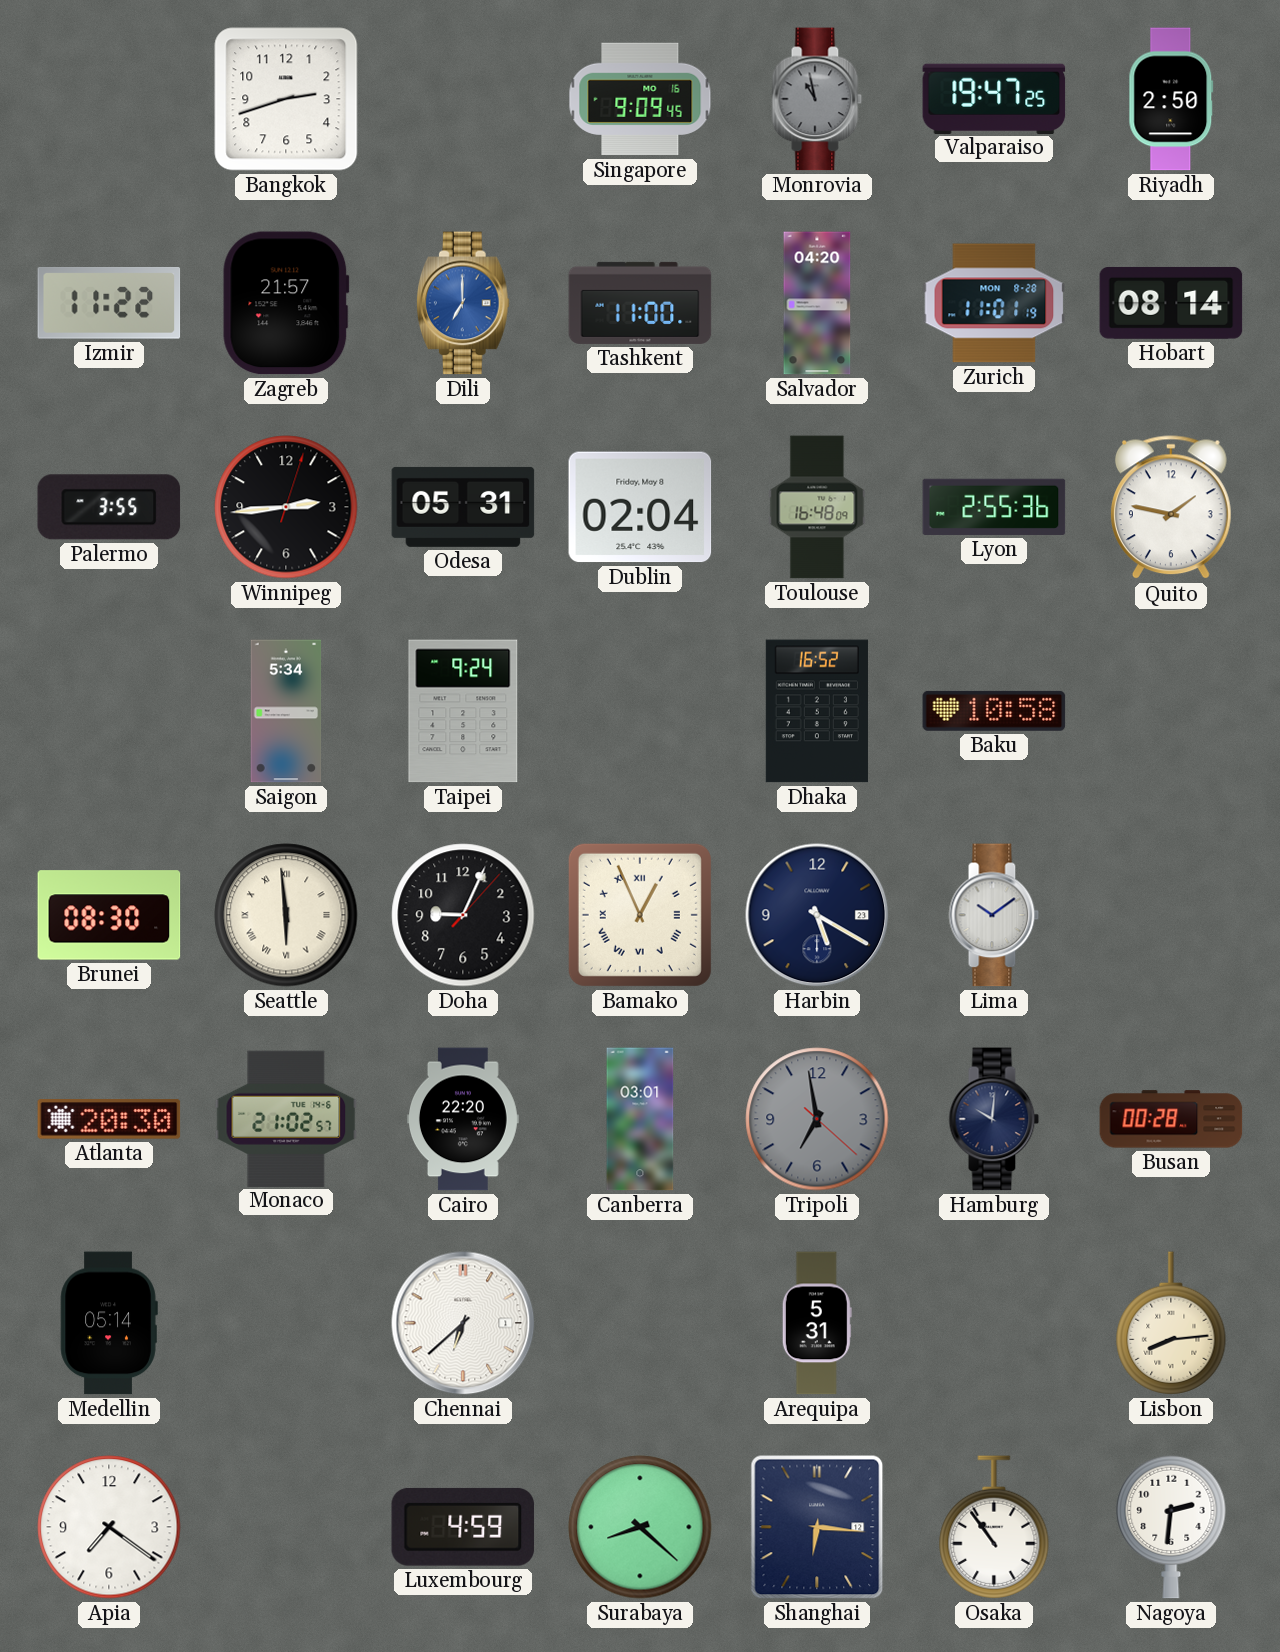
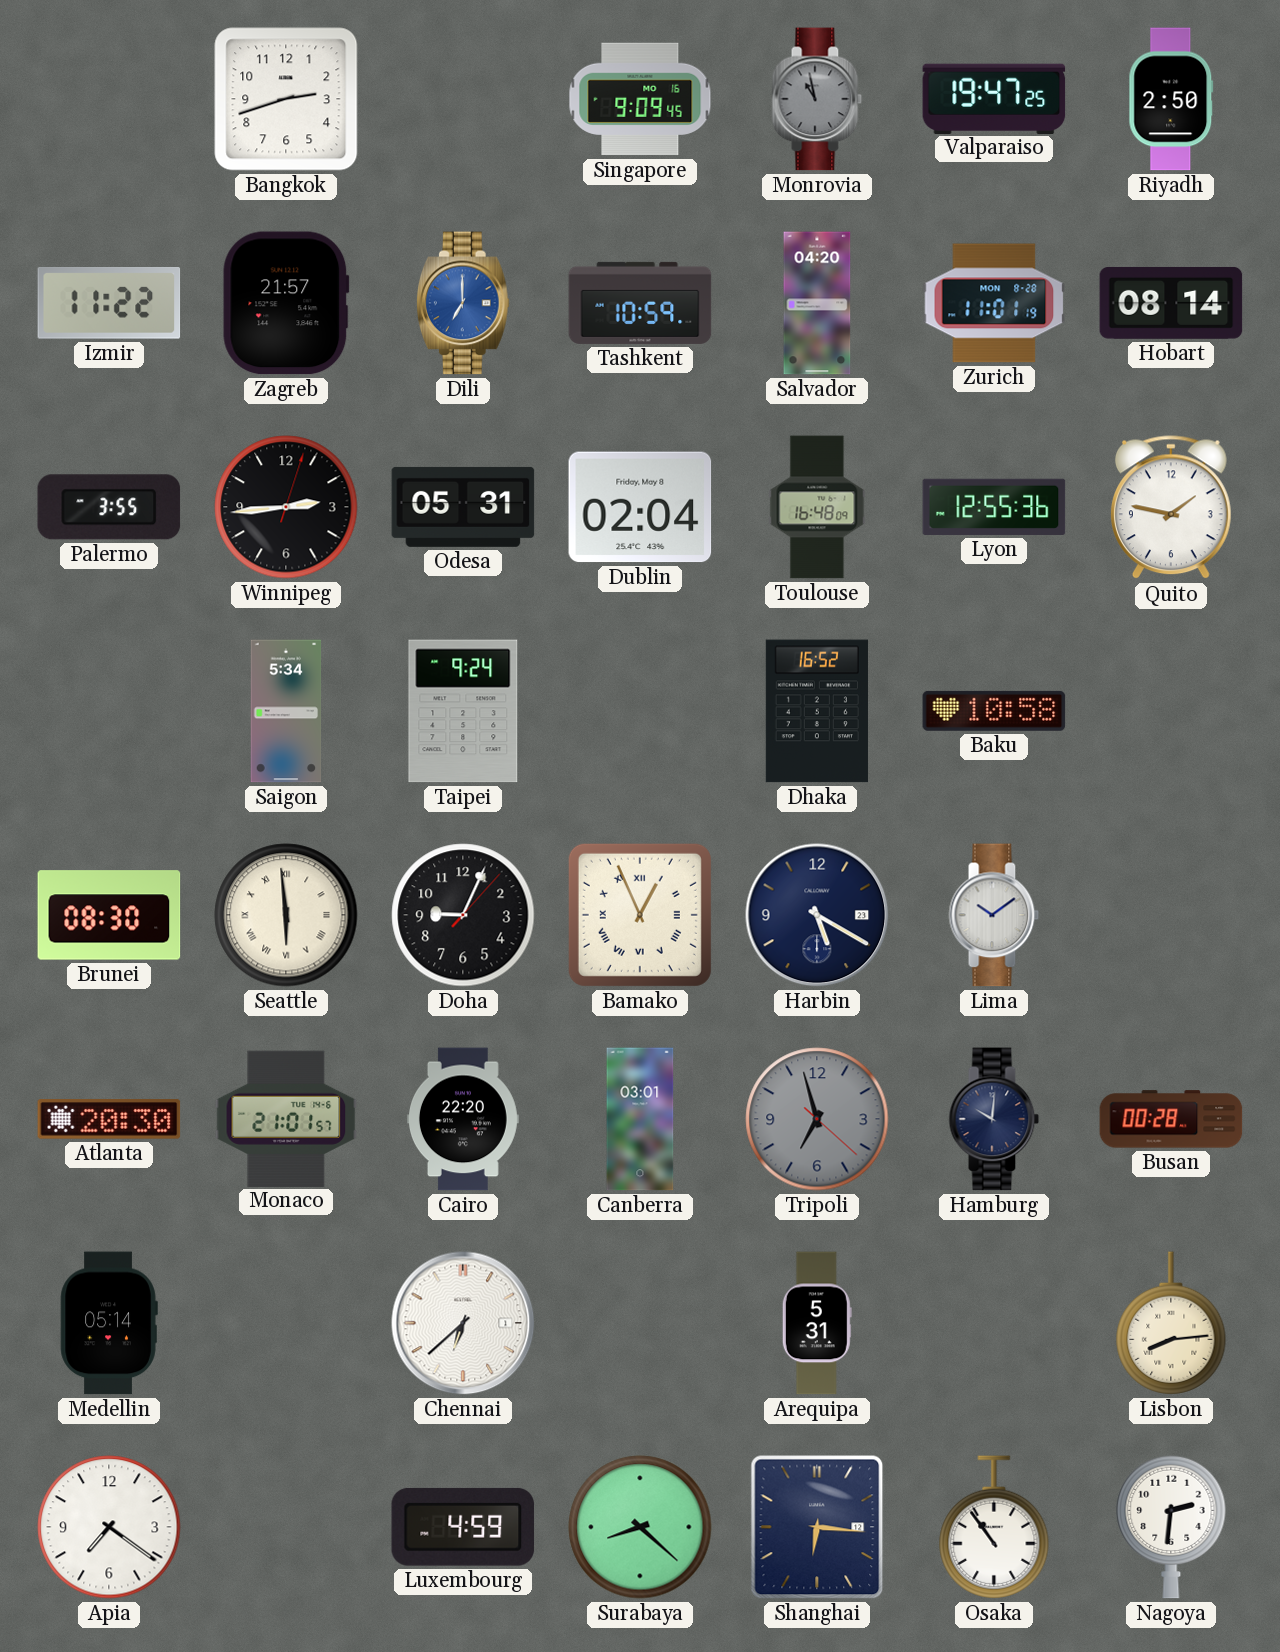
Tashkent: 11:00 -> 10:59 (640, 303)
Lyon: 2:55 -> 12:55 (994, 507)
Monaco: 21:02 -> 21:01 (286, 1118)
Tripoli: 6:58 -> 6:57 (817, 1119)
